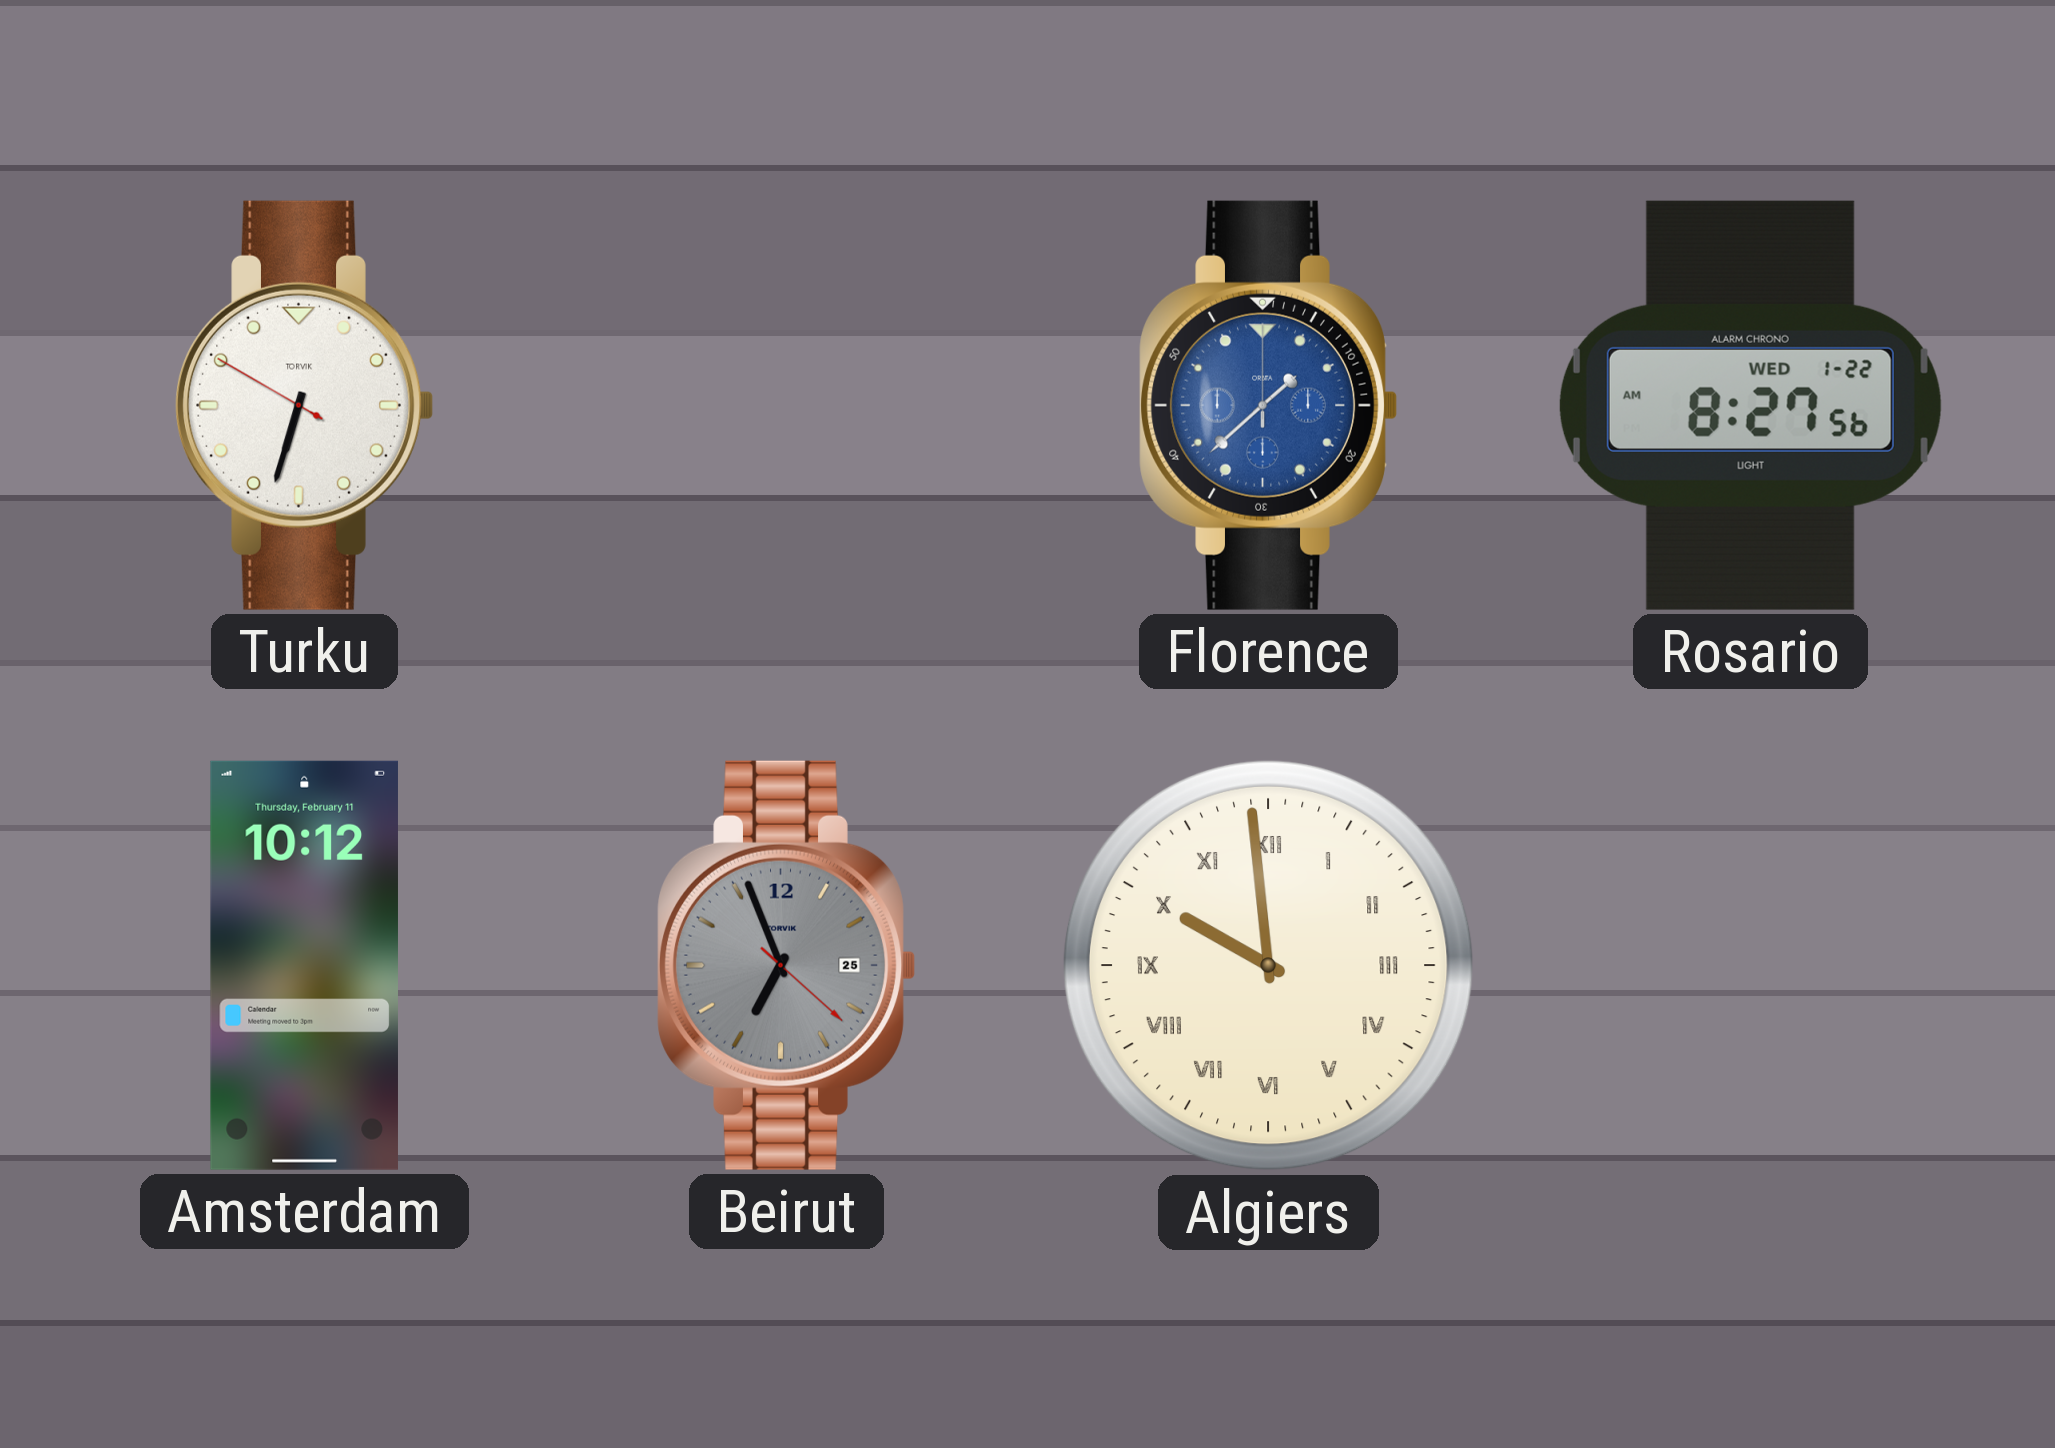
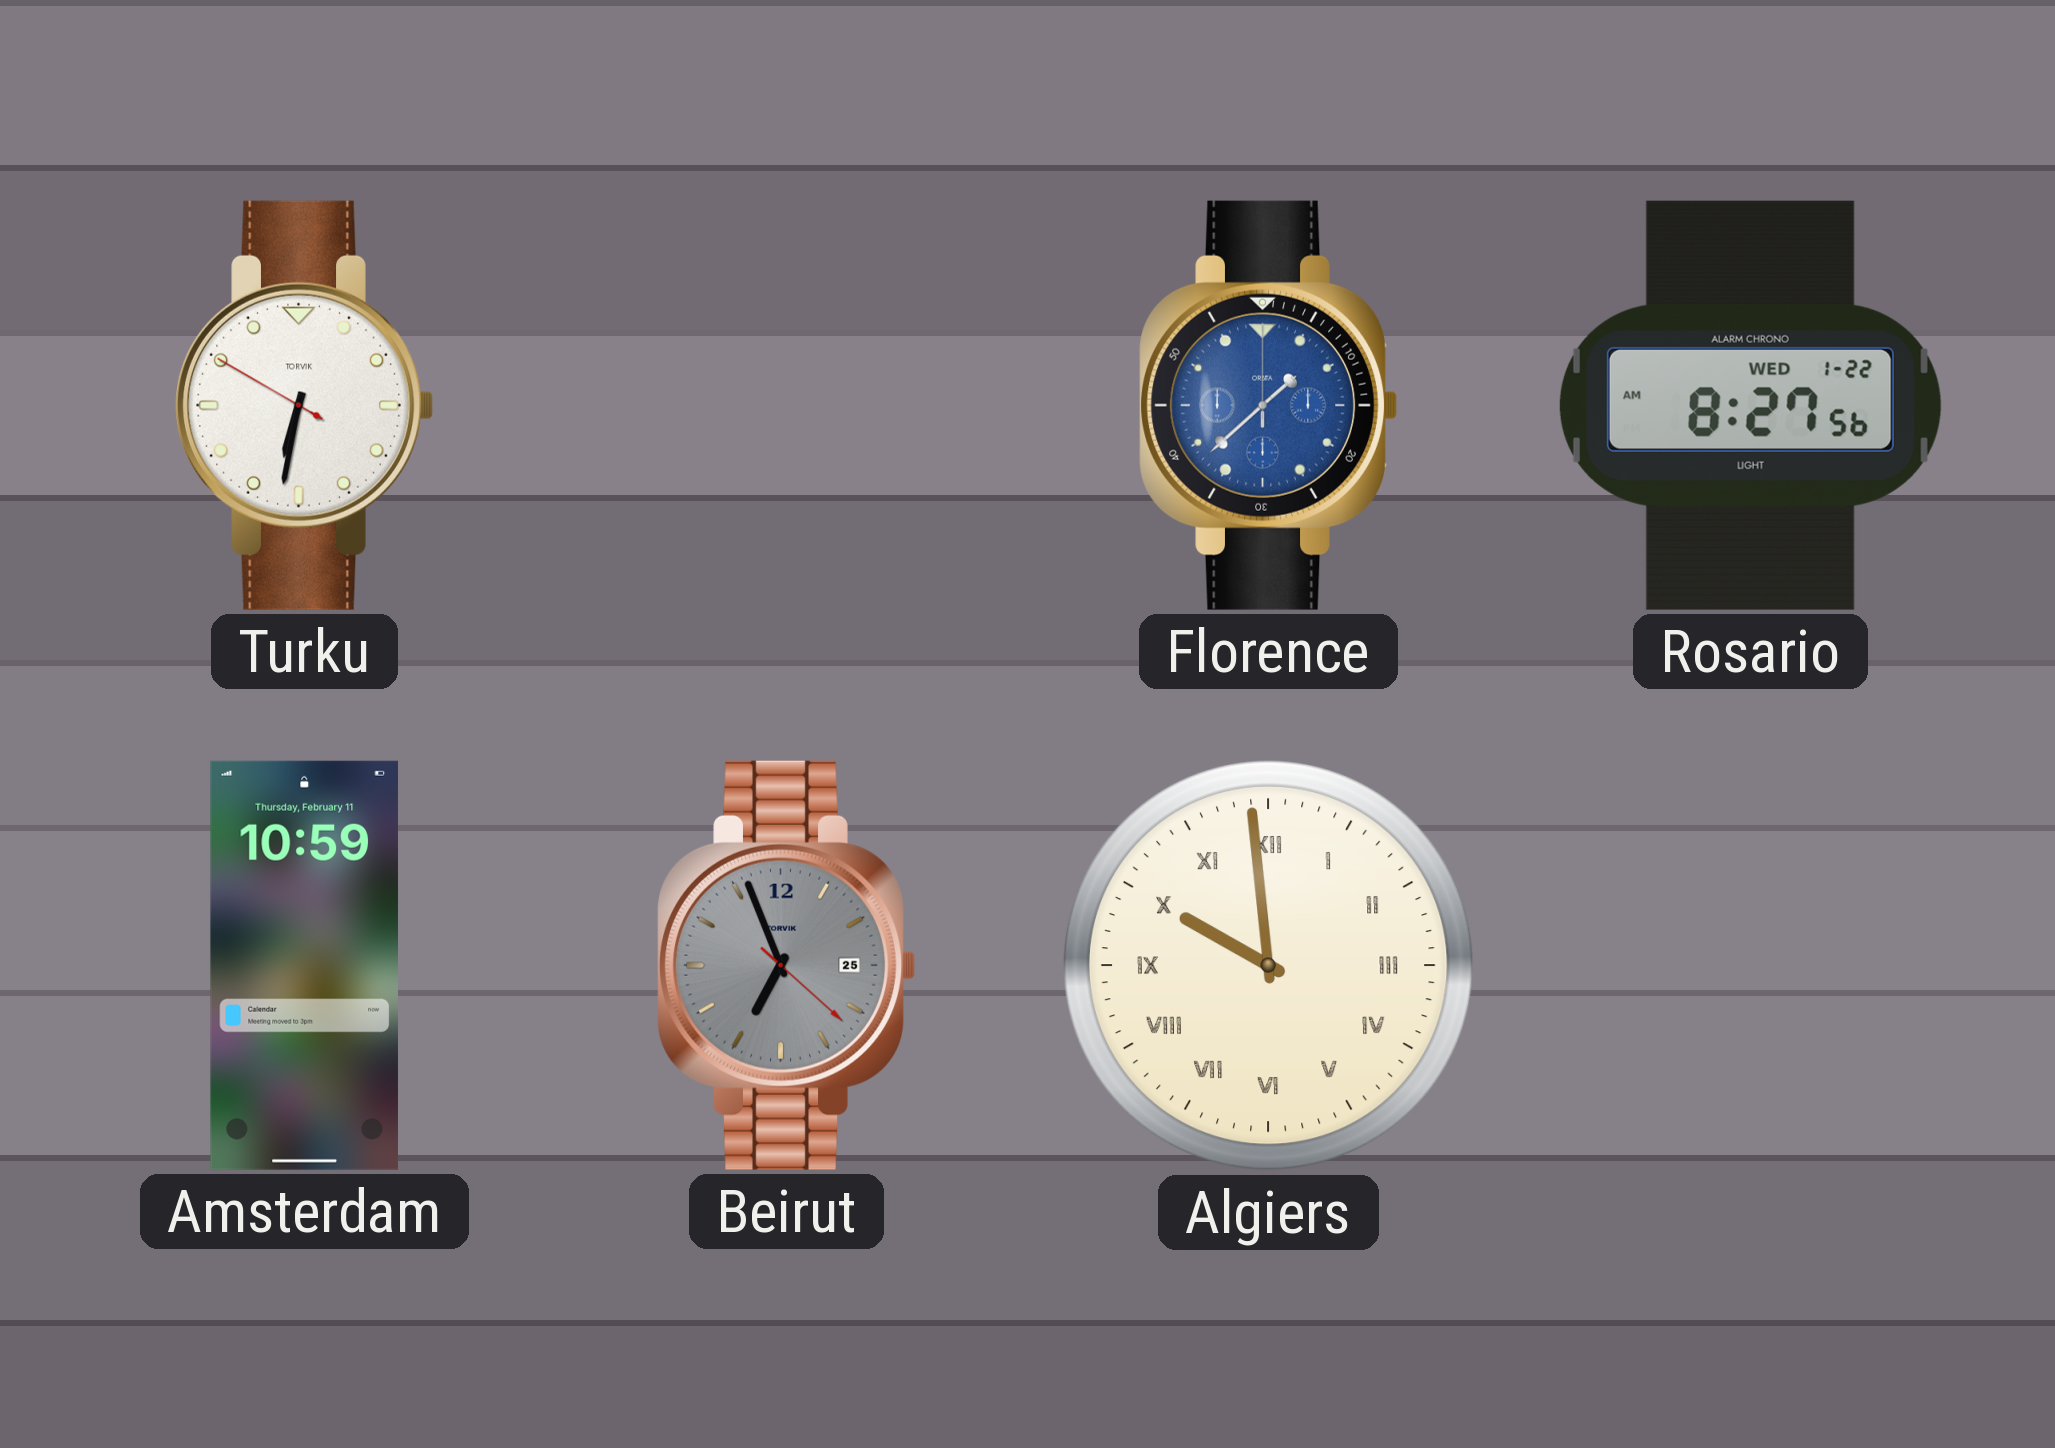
Turku: 6:32 -> 6:31 (304, 405)
Amsterdam: 10:12 -> 10:59 (304, 965)
